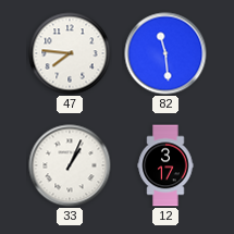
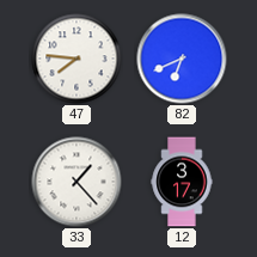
82: 11:29 -> 6:41 (182, 59)
33: 1:04 -> 1:23 (77, 182)
